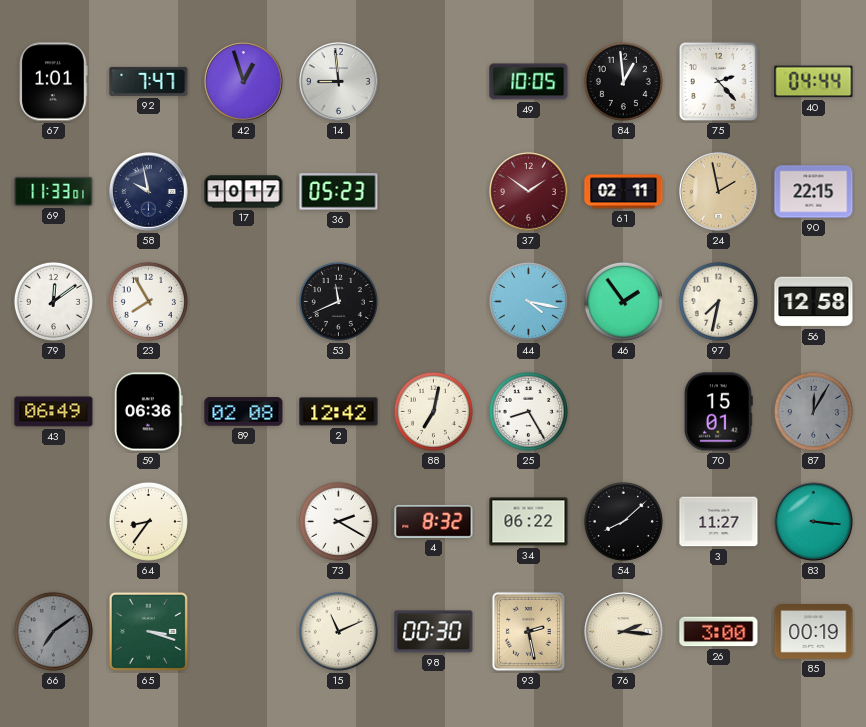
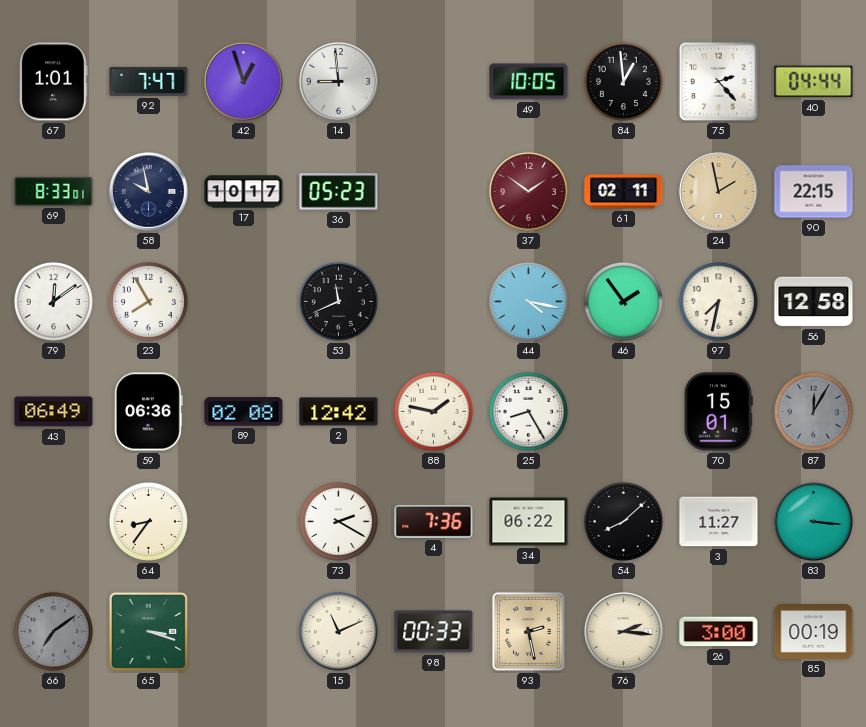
69: 11:33 -> 8:33 (54, 191)
88: 7:02 -> 1:47 (433, 411)
4: 8:32 -> 7:36 (434, 521)
98: 00:30 -> 00:33 (434, 632)
